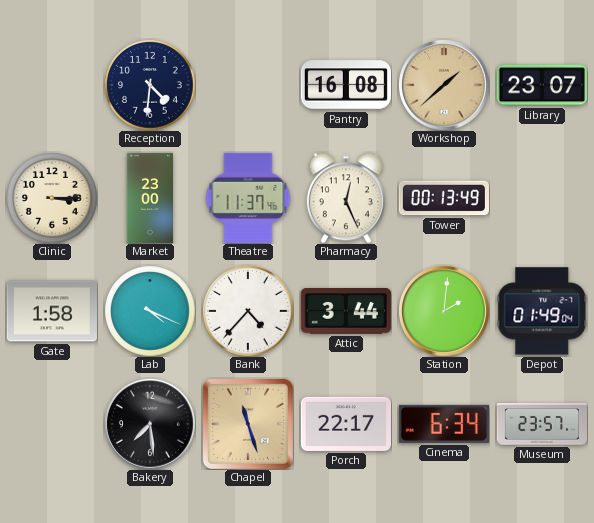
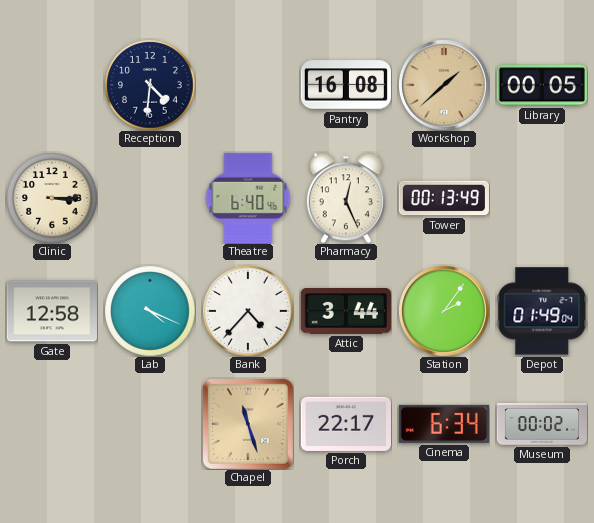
Library: 23:07 -> 00:05 (542, 85)
Market: 23:00 -> none (150, 197)
Theatre: 11:37 -> 6:40 (248, 198)
Gate: 1:58 -> 12:58 (52, 311)
Station: 2:01 -> 2:06 (444, 311)
Bakery: 7:29 -> none (150, 424)
Museum: 23:57 -> 00:02 (541, 424)
